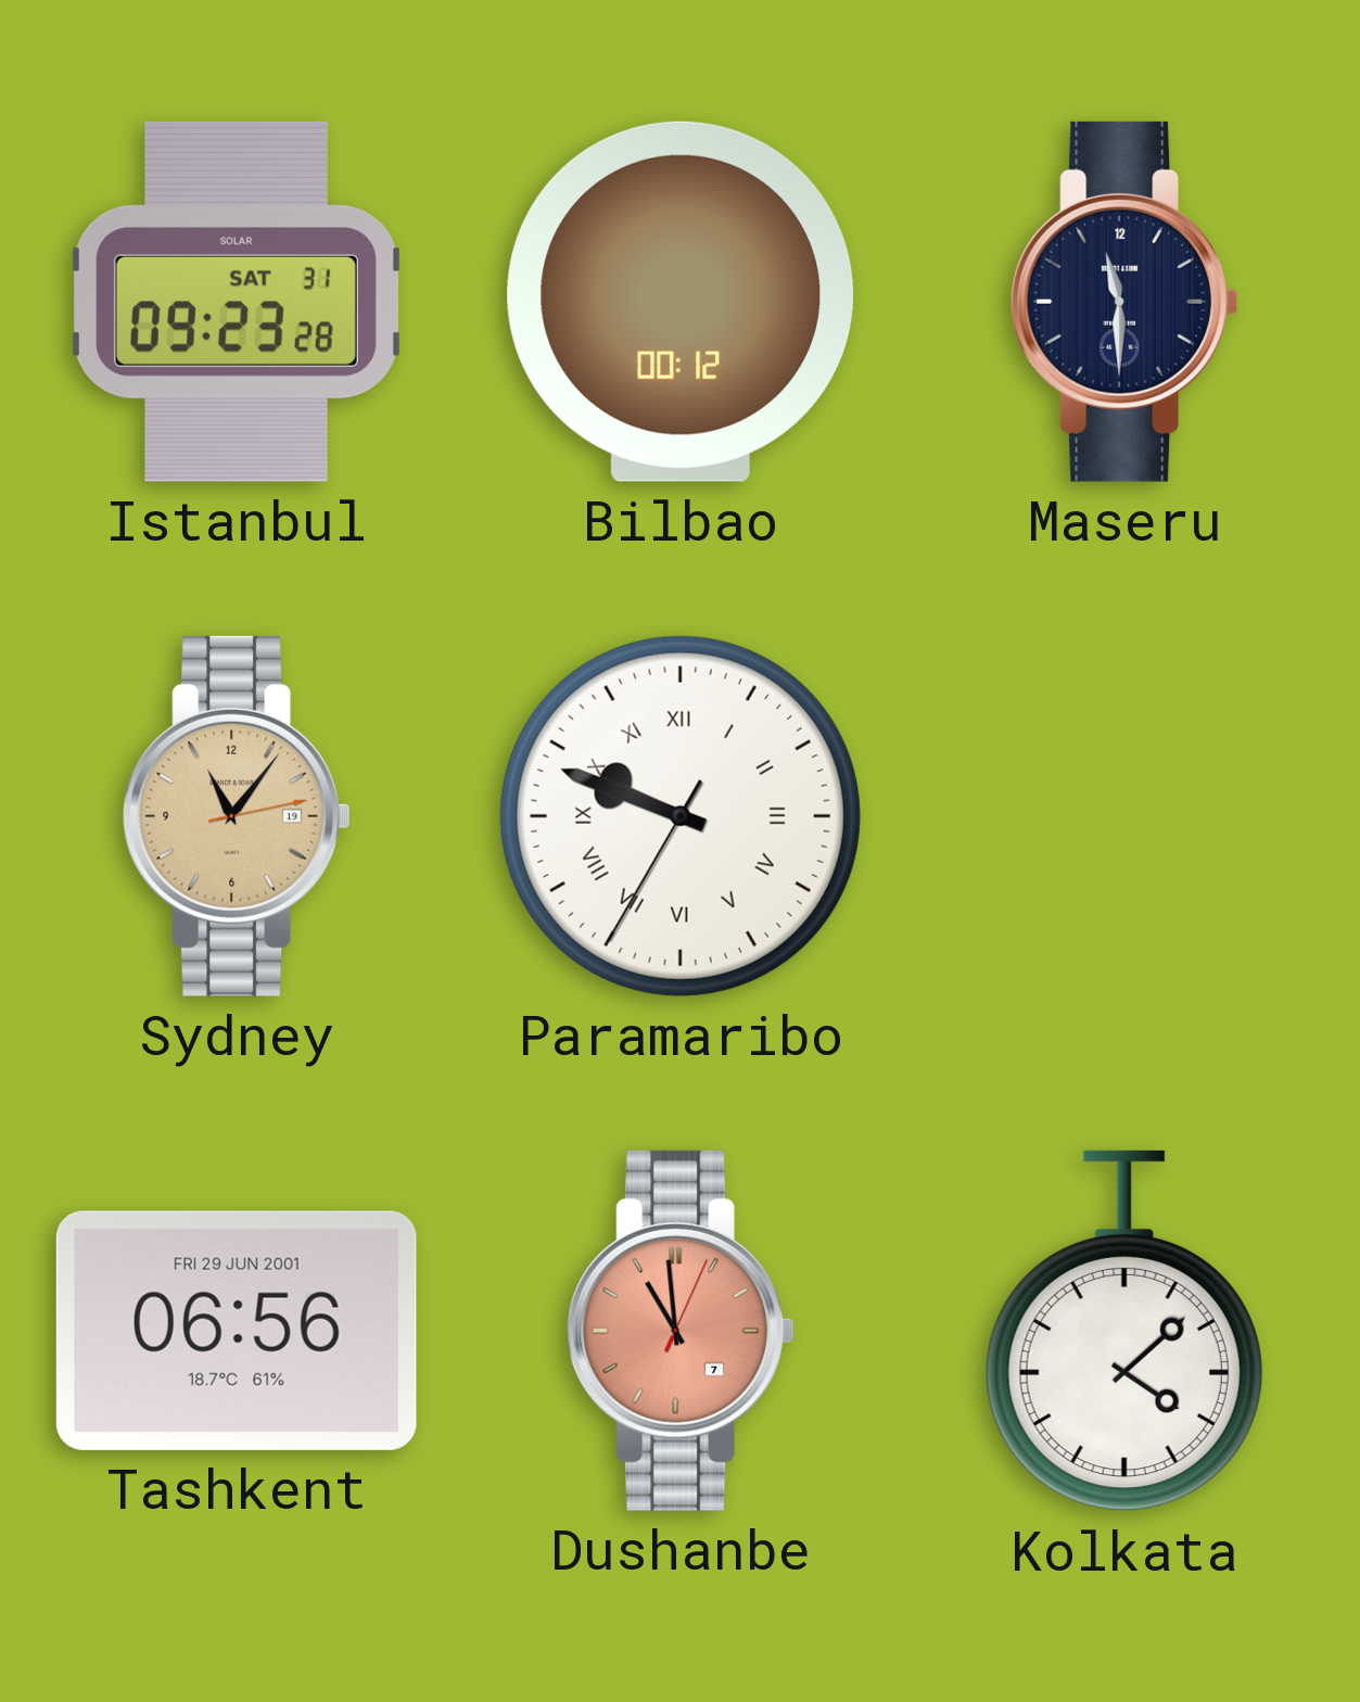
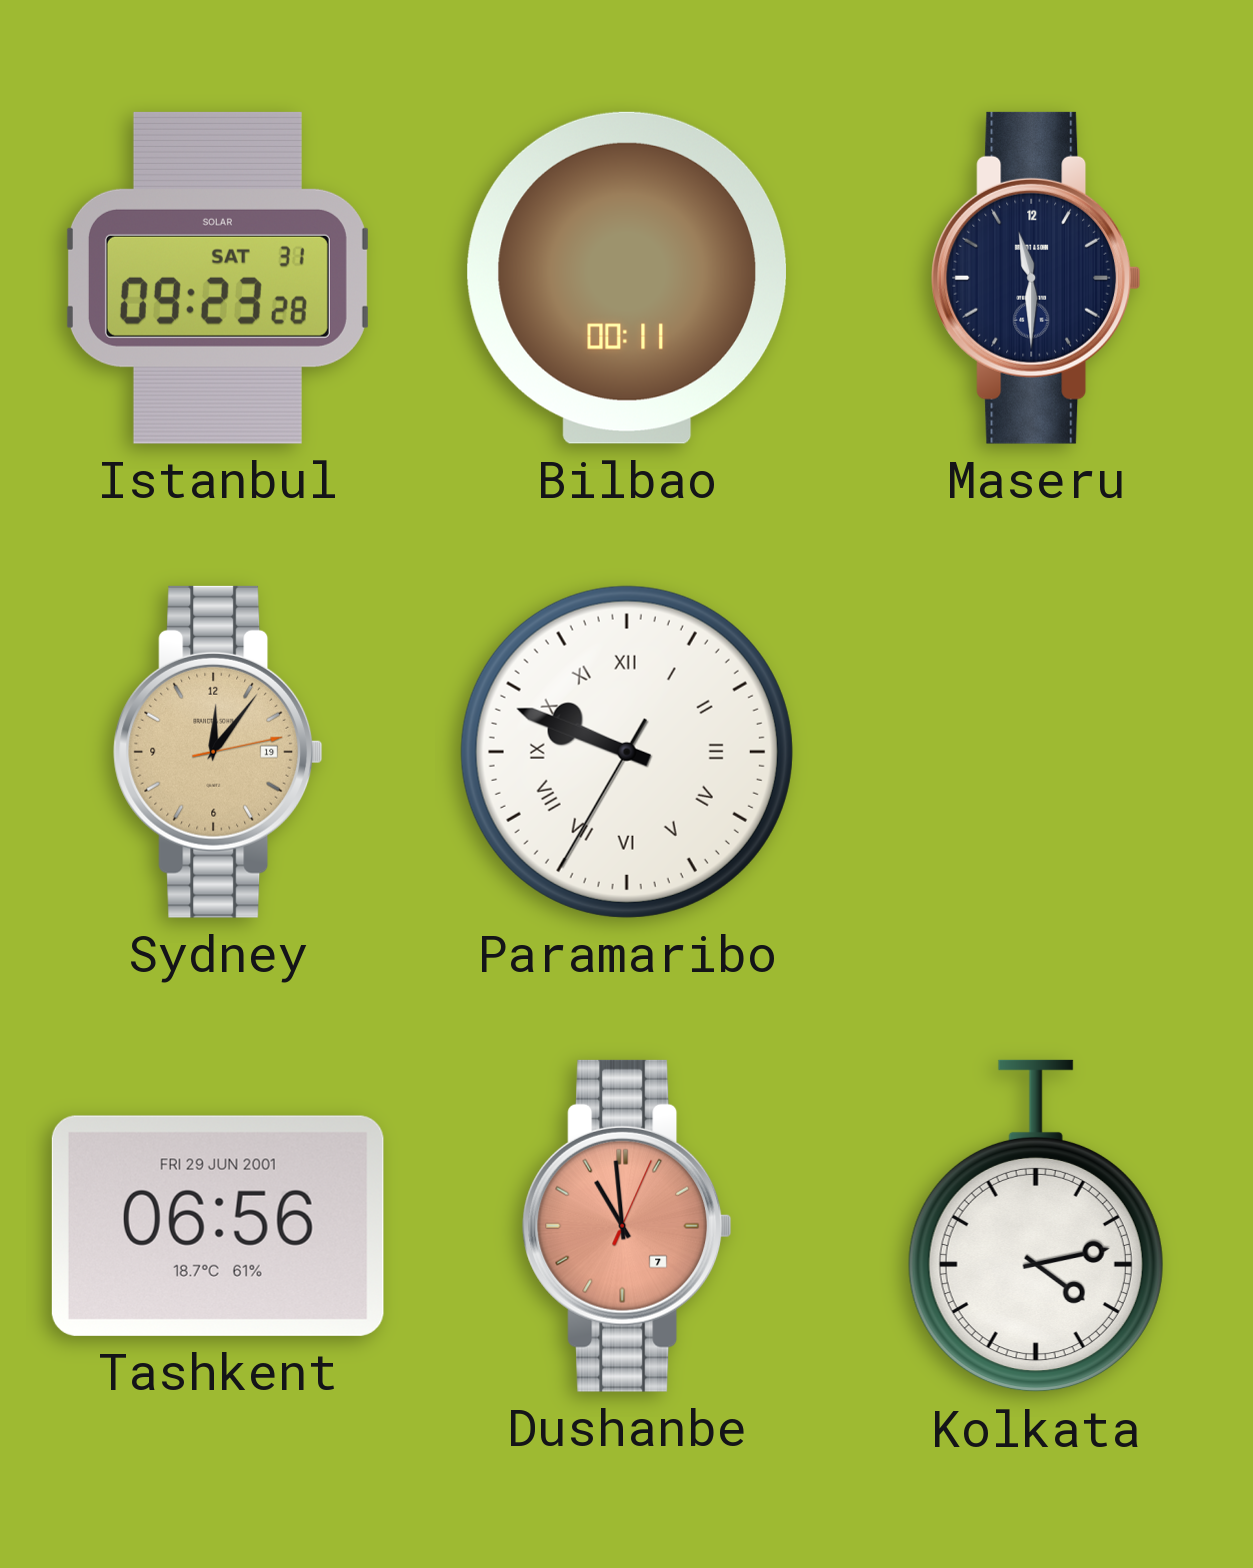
Bilbao: 00:12 -> 00:11 (627, 278)
Sydney: 11:06 -> 12:06 (218, 752)
Kolkata: 4:08 -> 4:13 (1036, 1226)
